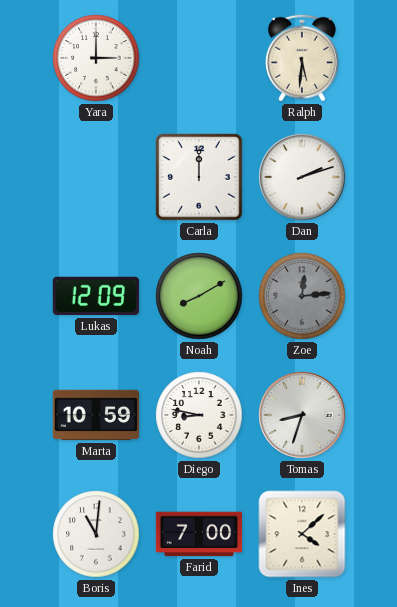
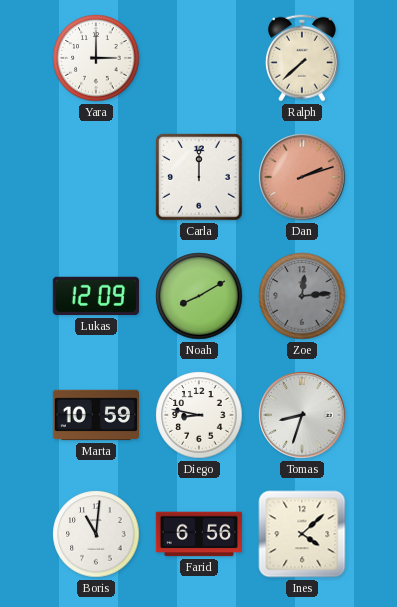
Ralph: 5:31 -> 7:38 (302, 58)
Dan dial: white -> salmon (302, 177)
Farid: 7:00 -> 6:56 (199, 534)
